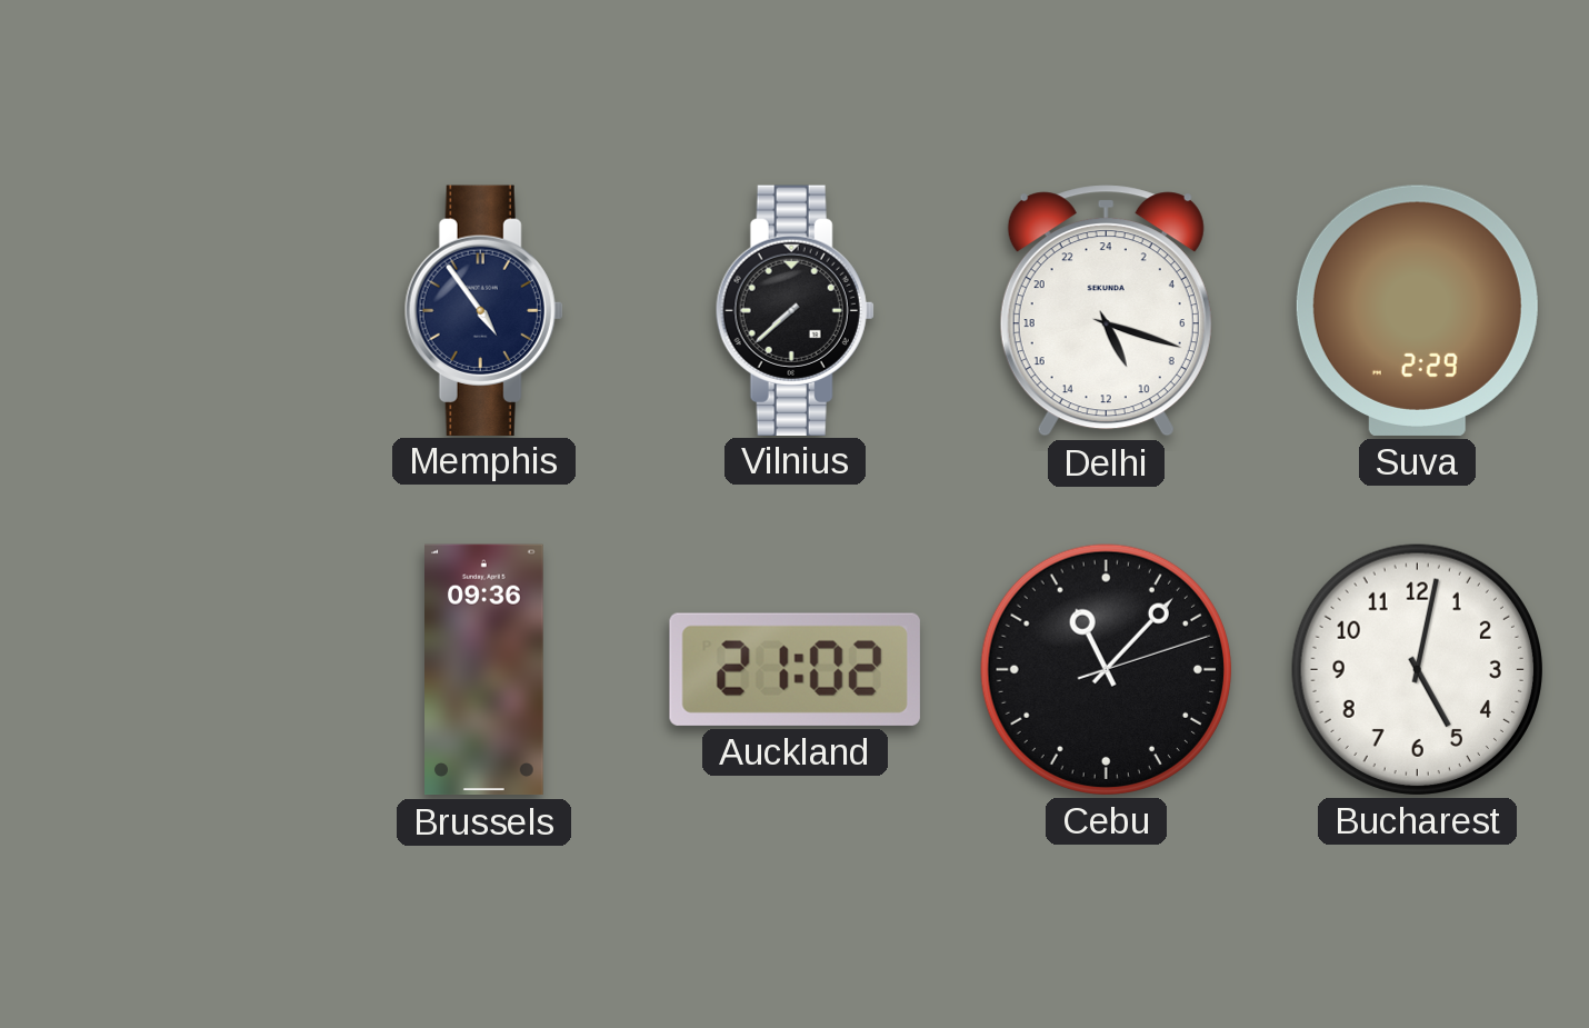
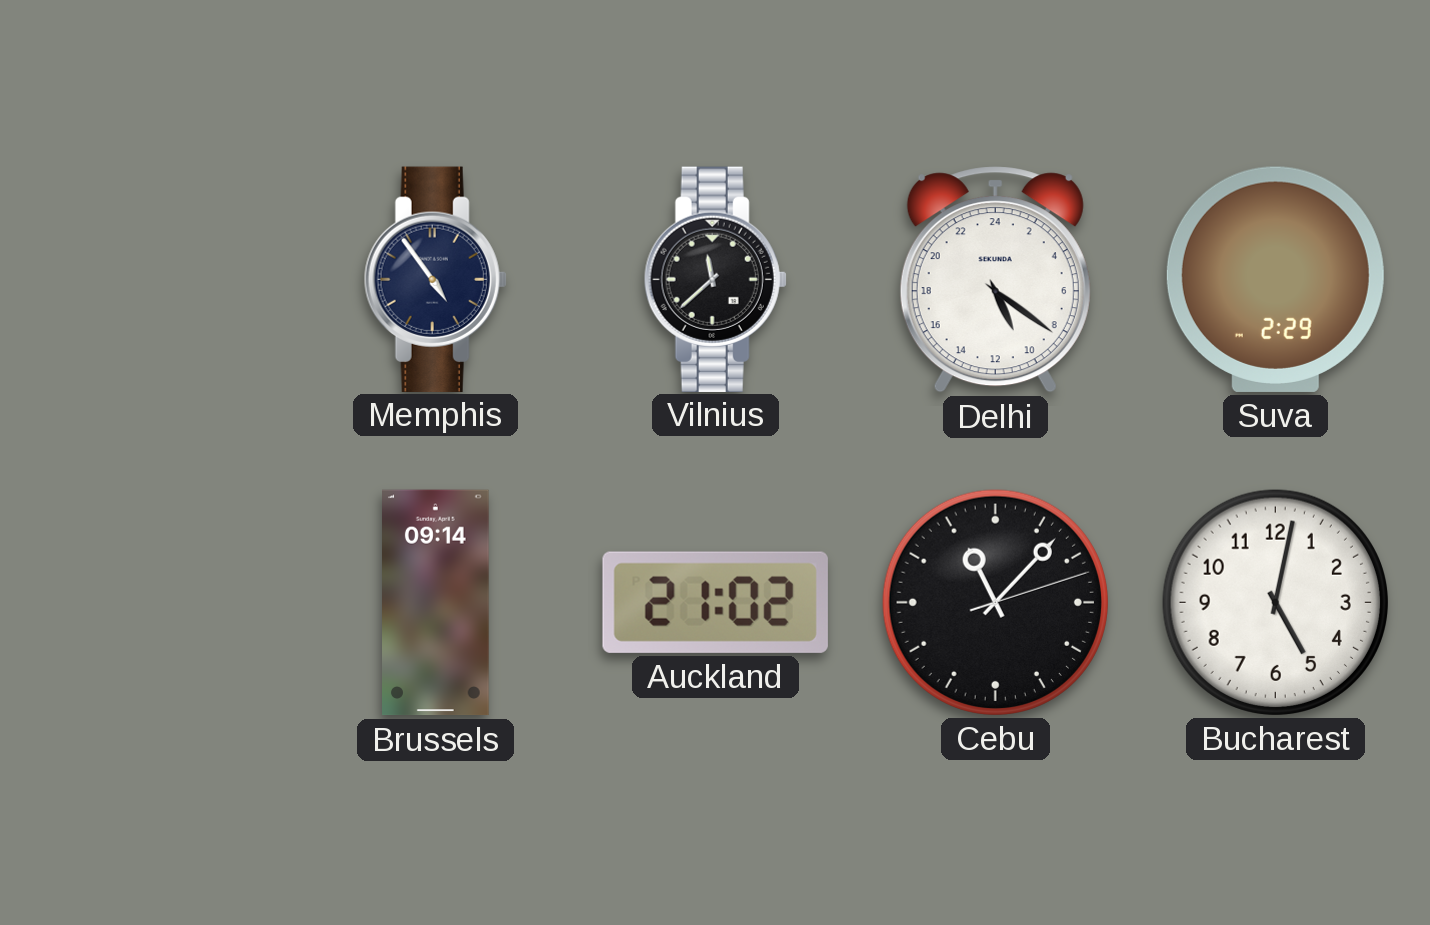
Vilnius: 7:38 -> 11:38 (715, 279)
Delhi: 10:18 -> 10:21 (995, 280)
Brussels: 09:36 -> 09:14 (436, 603)
